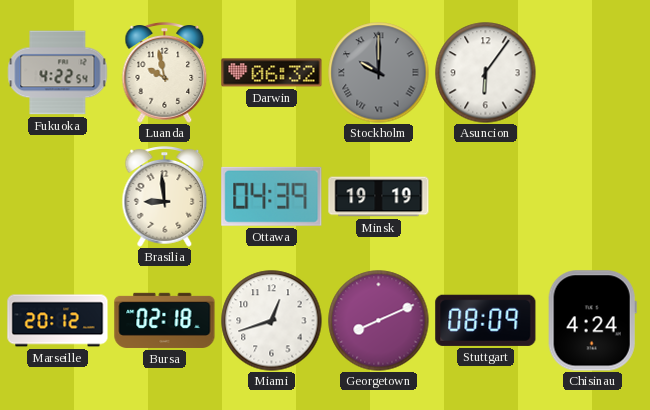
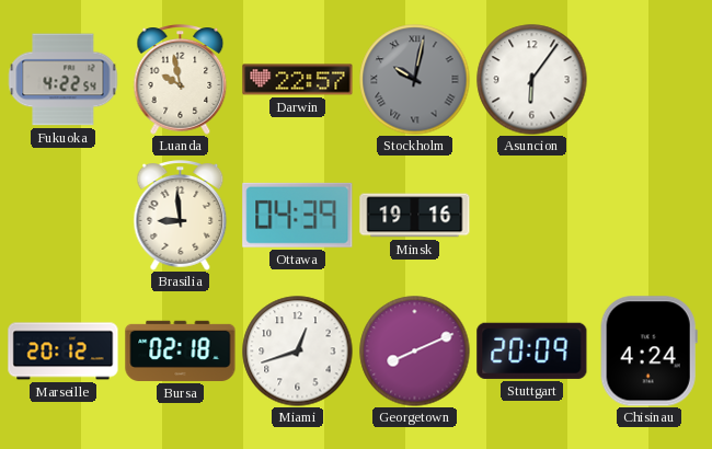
Darwin: 06:32 -> 22:57 (298, 80)
Stockholm: 10:00 -> 10:02 (415, 80)
Minsk: 19:19 -> 19:16 (415, 216)
Stuttgart: 08:09 -> 20:09 (532, 350)
